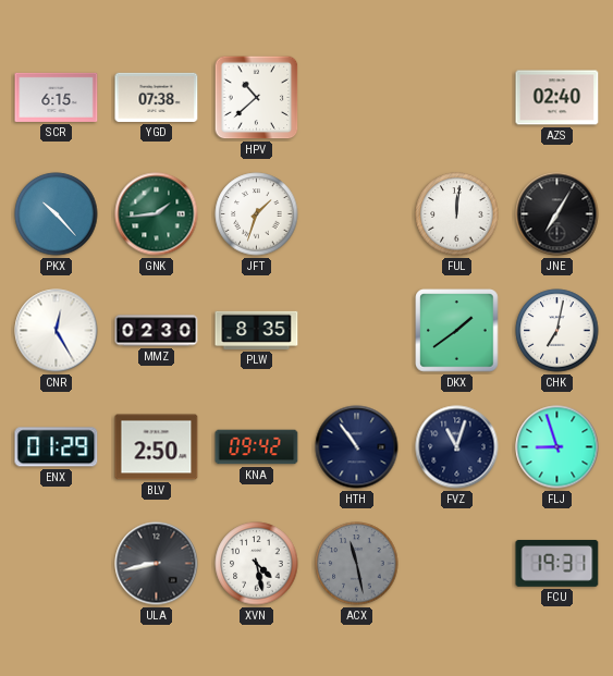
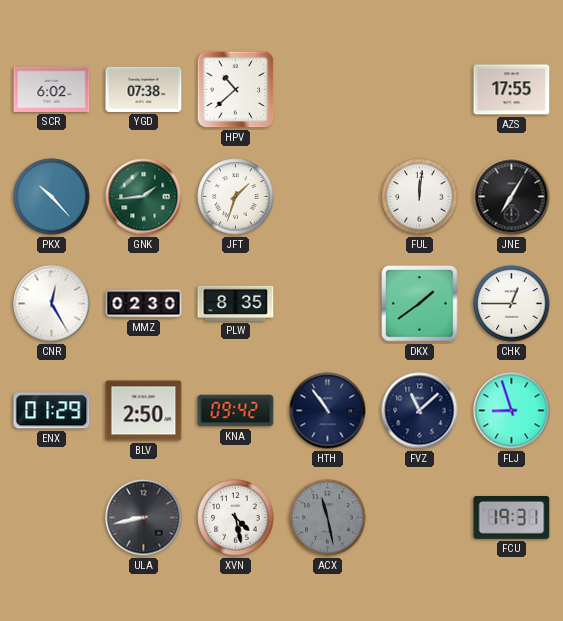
SCR: 6:15 -> 6:02 (52, 89)
AZS: 02:40 -> 17:55 (512, 90)
CHK: 7:02 -> 12:45 (512, 304)
FVZ: 11:03 -> 11:08 (420, 411)
